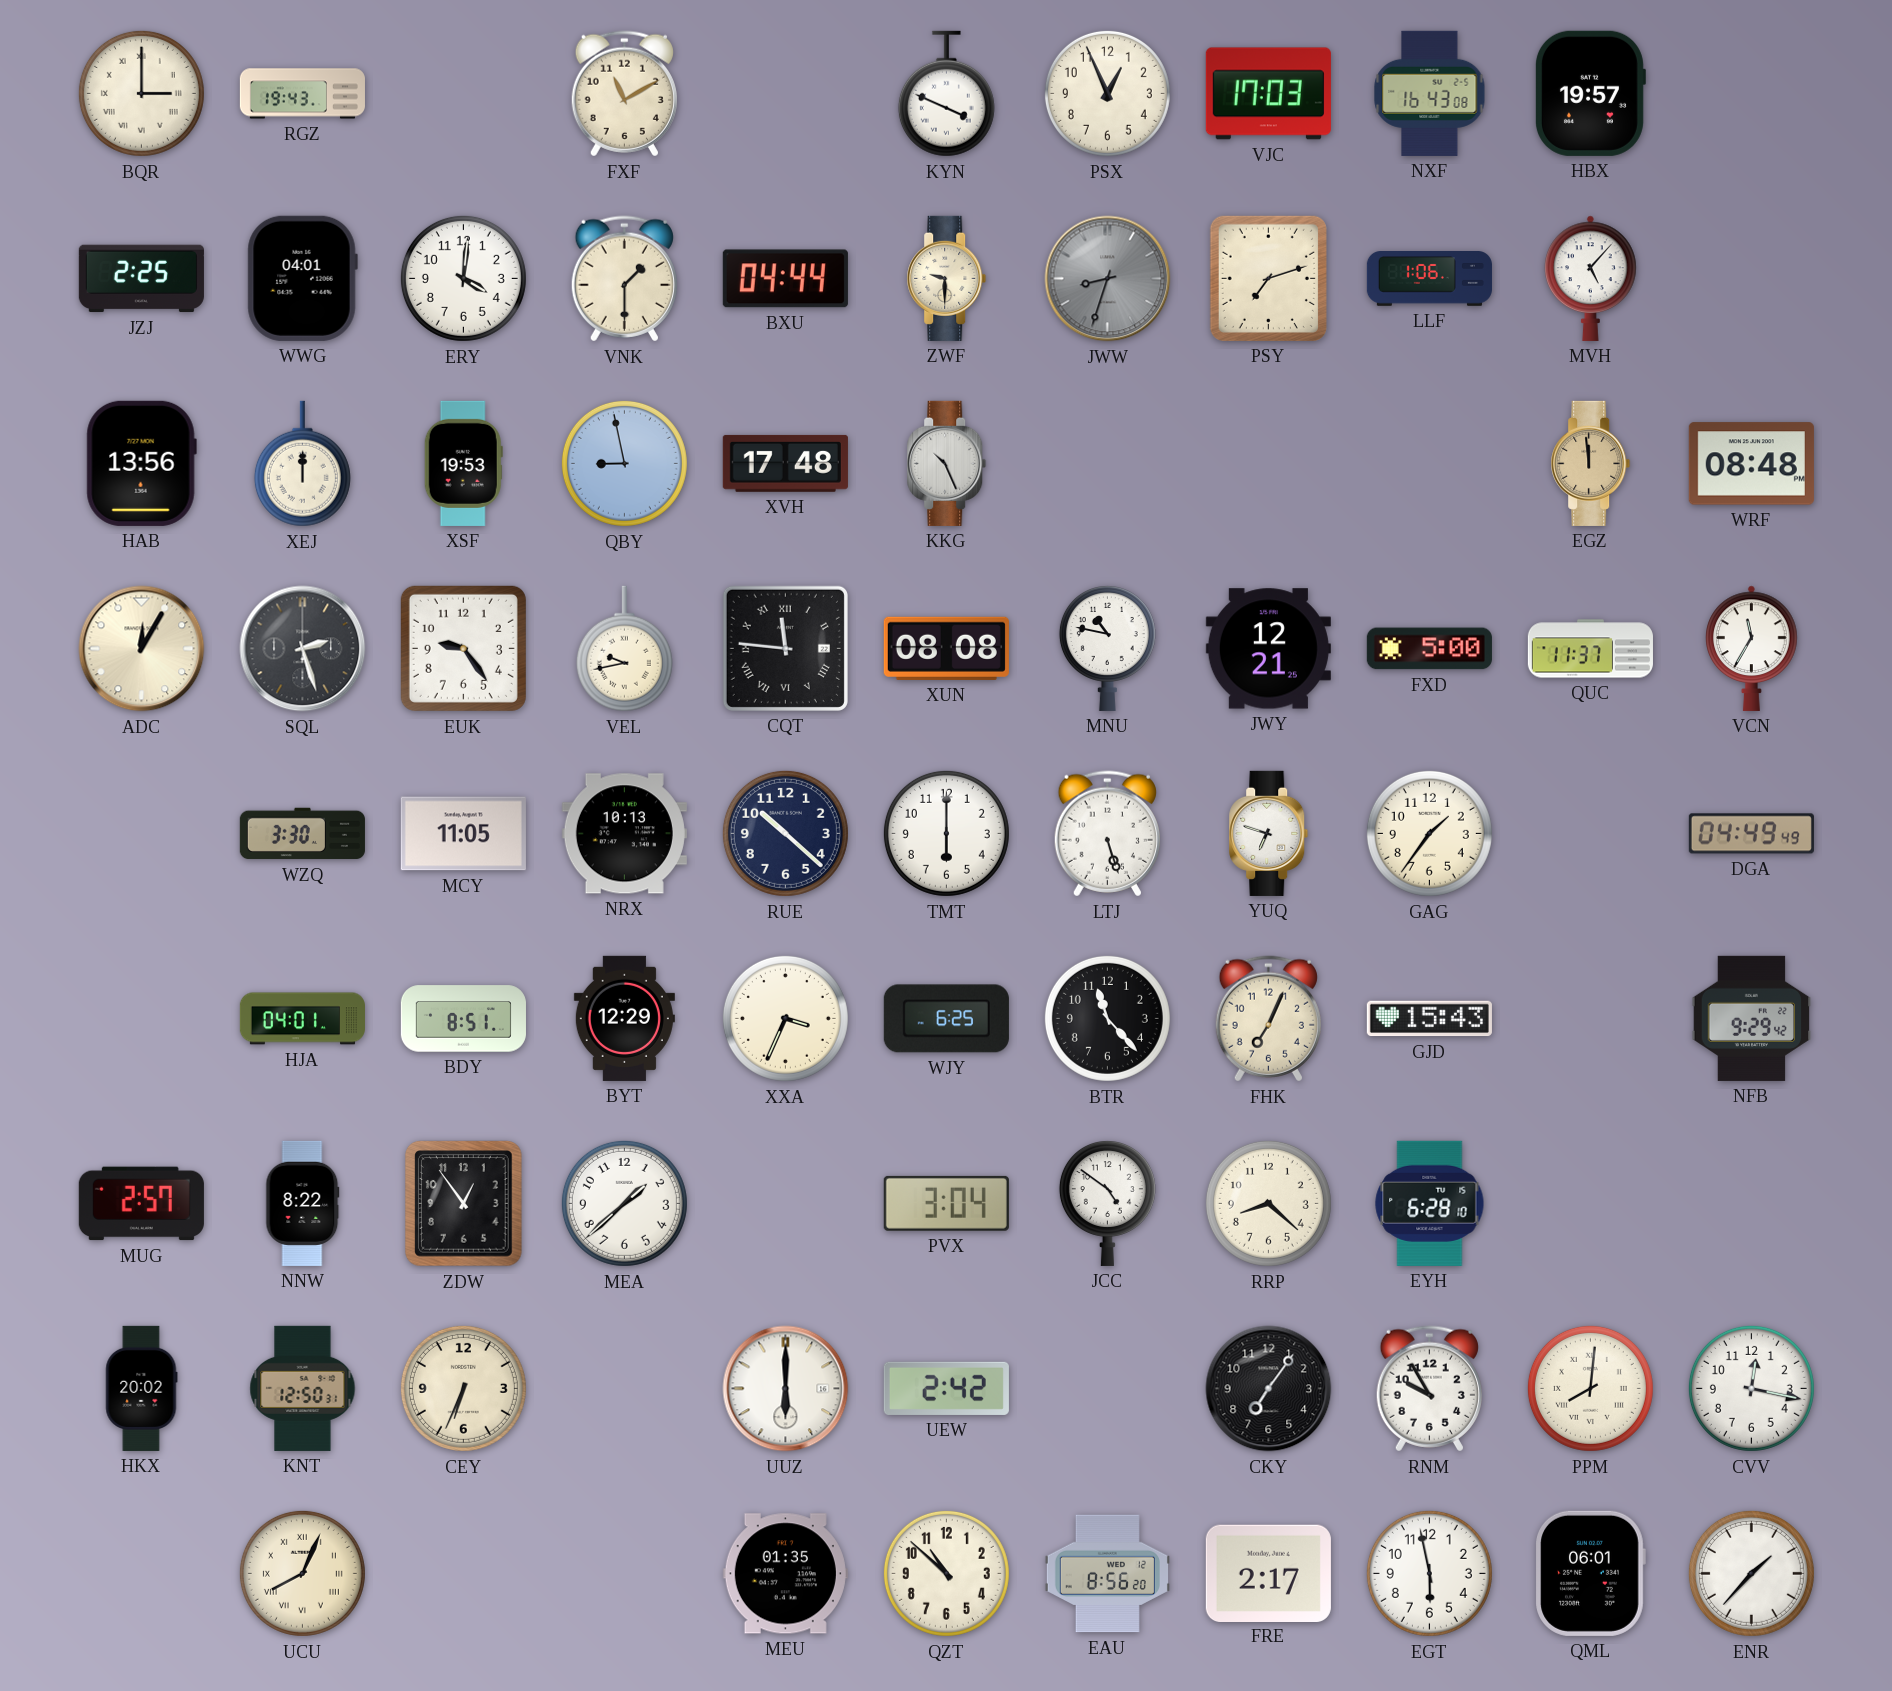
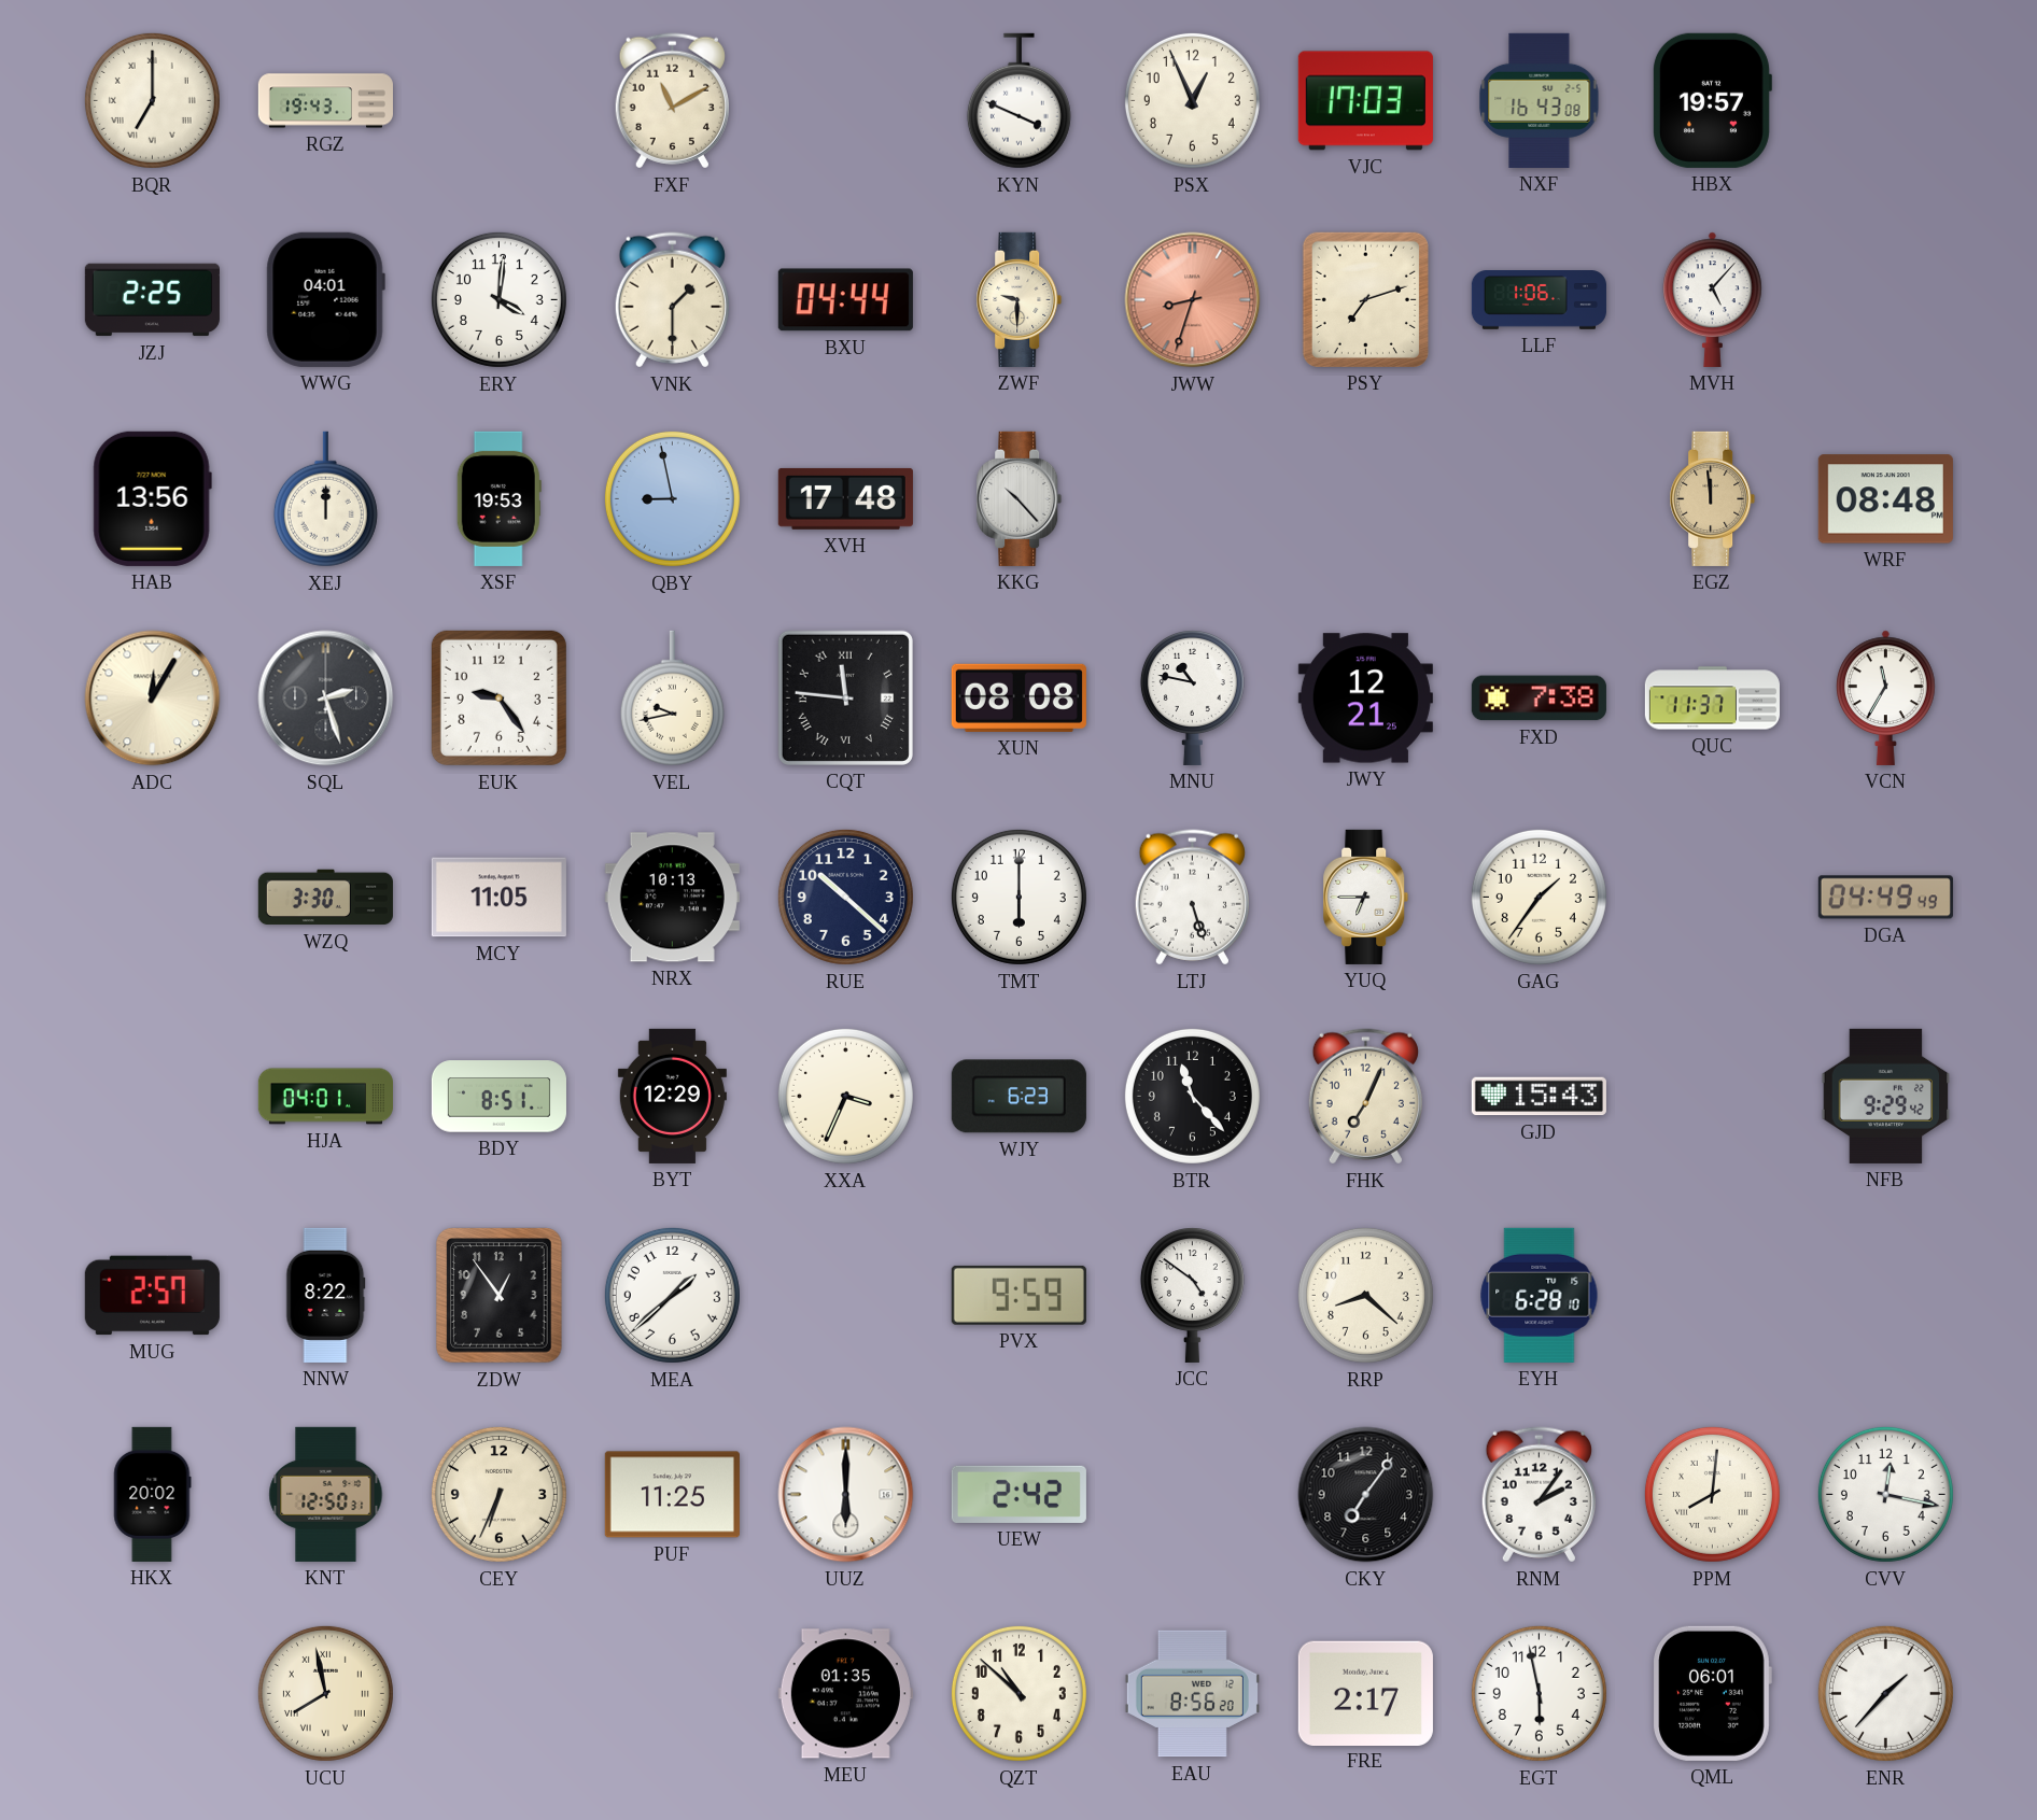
BQR: 3:00 -> 7:00 (152, 100)
JWW dial: grey -> salmon (1193, 300)
KKG: 10:26 -> 10:23 (1020, 498)
FXD: 5:00 -> 7:38 (1539, 699)
YUQ: 6:48 -> 6:45 (1366, 897)
WJY: 6:25 -> 6:23 (1018, 1097)
PVX: 3:04 -> 9:59 (1018, 1295)
PUF: none -> 11:25 (672, 1495)
RNM: 9:55 -> 2:06 (1539, 1495)
UCU: 8:04 -> 7:58 (325, 1693)
